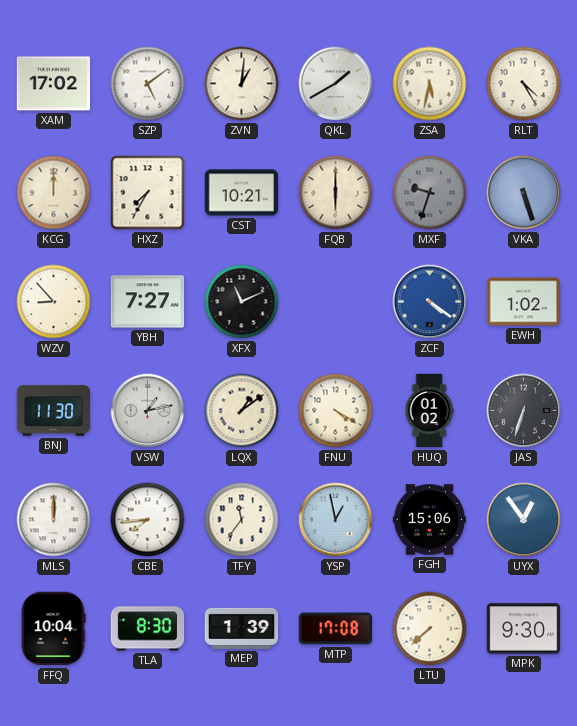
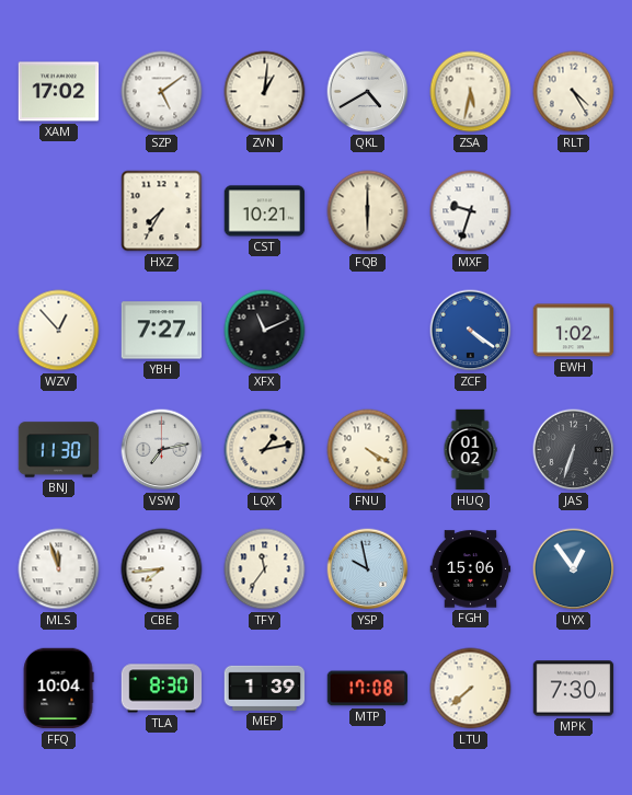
QKL: 1:40 -> 4:40 (368, 92)
KCG: 12:00 -> none (54, 193)
MXF dial: grey -> white (471, 211)
VKA: 5:27 -> none (524, 193)
WZV: 8:53 -> 12:53 (59, 331)
VSW: 1:13 -> 7:13 (162, 450)
LQX: 1:09 -> 1:13 (265, 450)
MLS: 12:00 -> 11:57 (59, 569)
YSP: 12:58 -> 9:58 (368, 569)
MPK: 9:30 -> 7:30 (574, 689)
